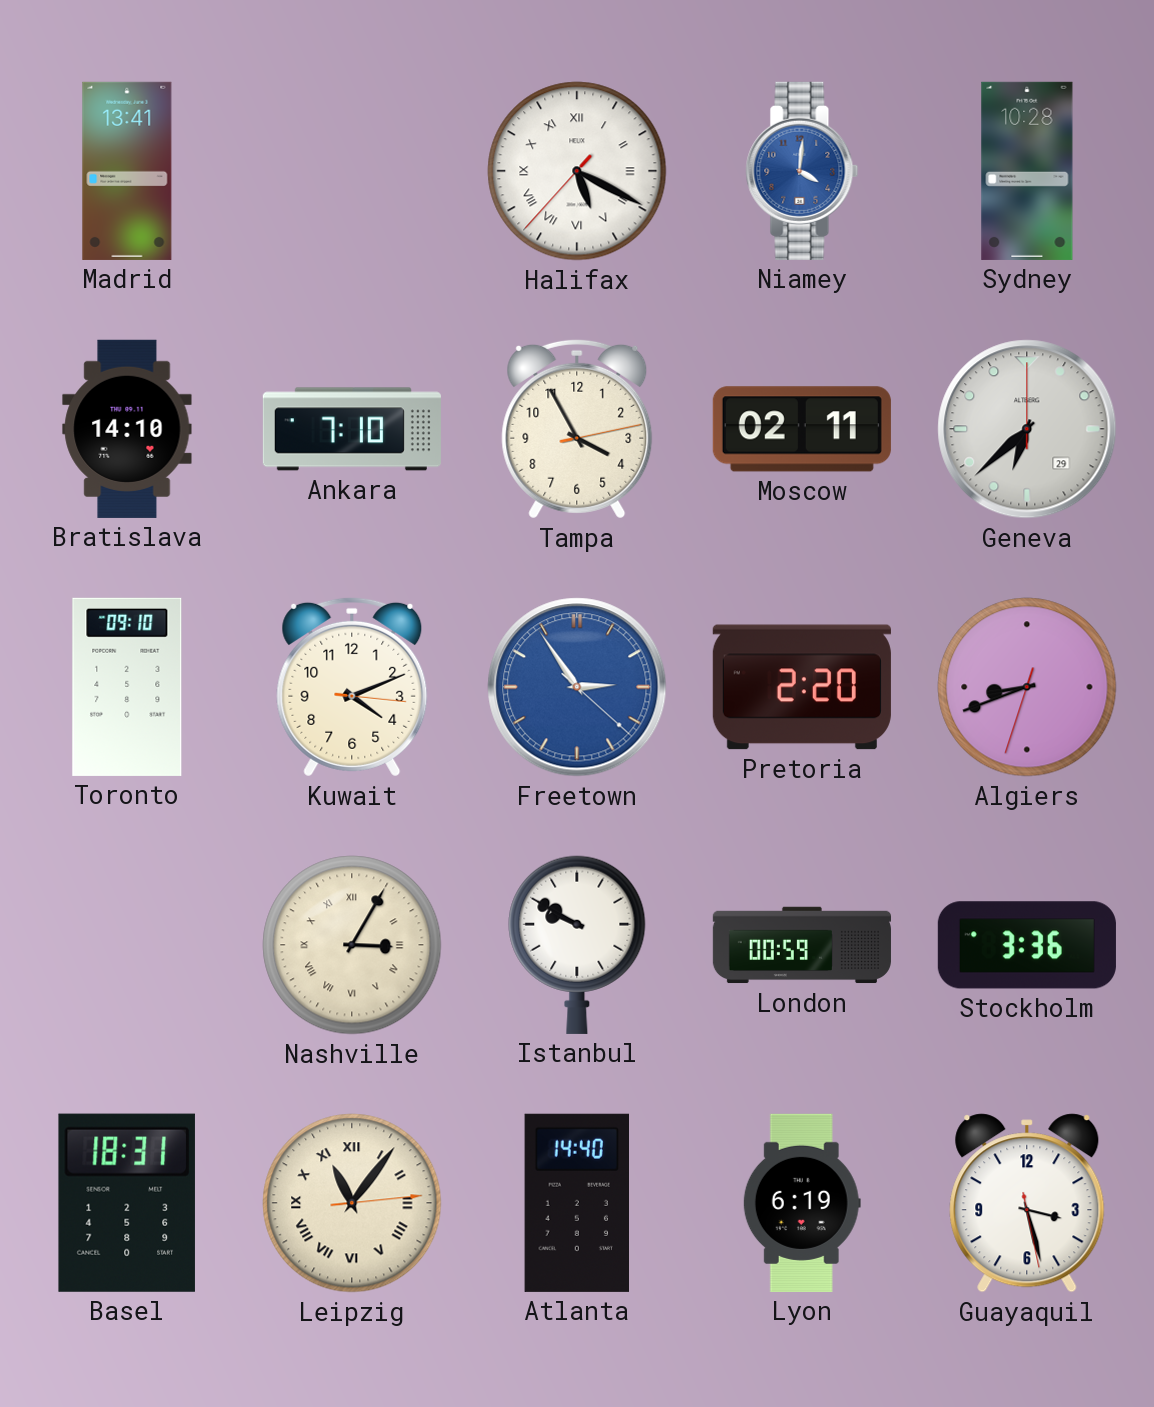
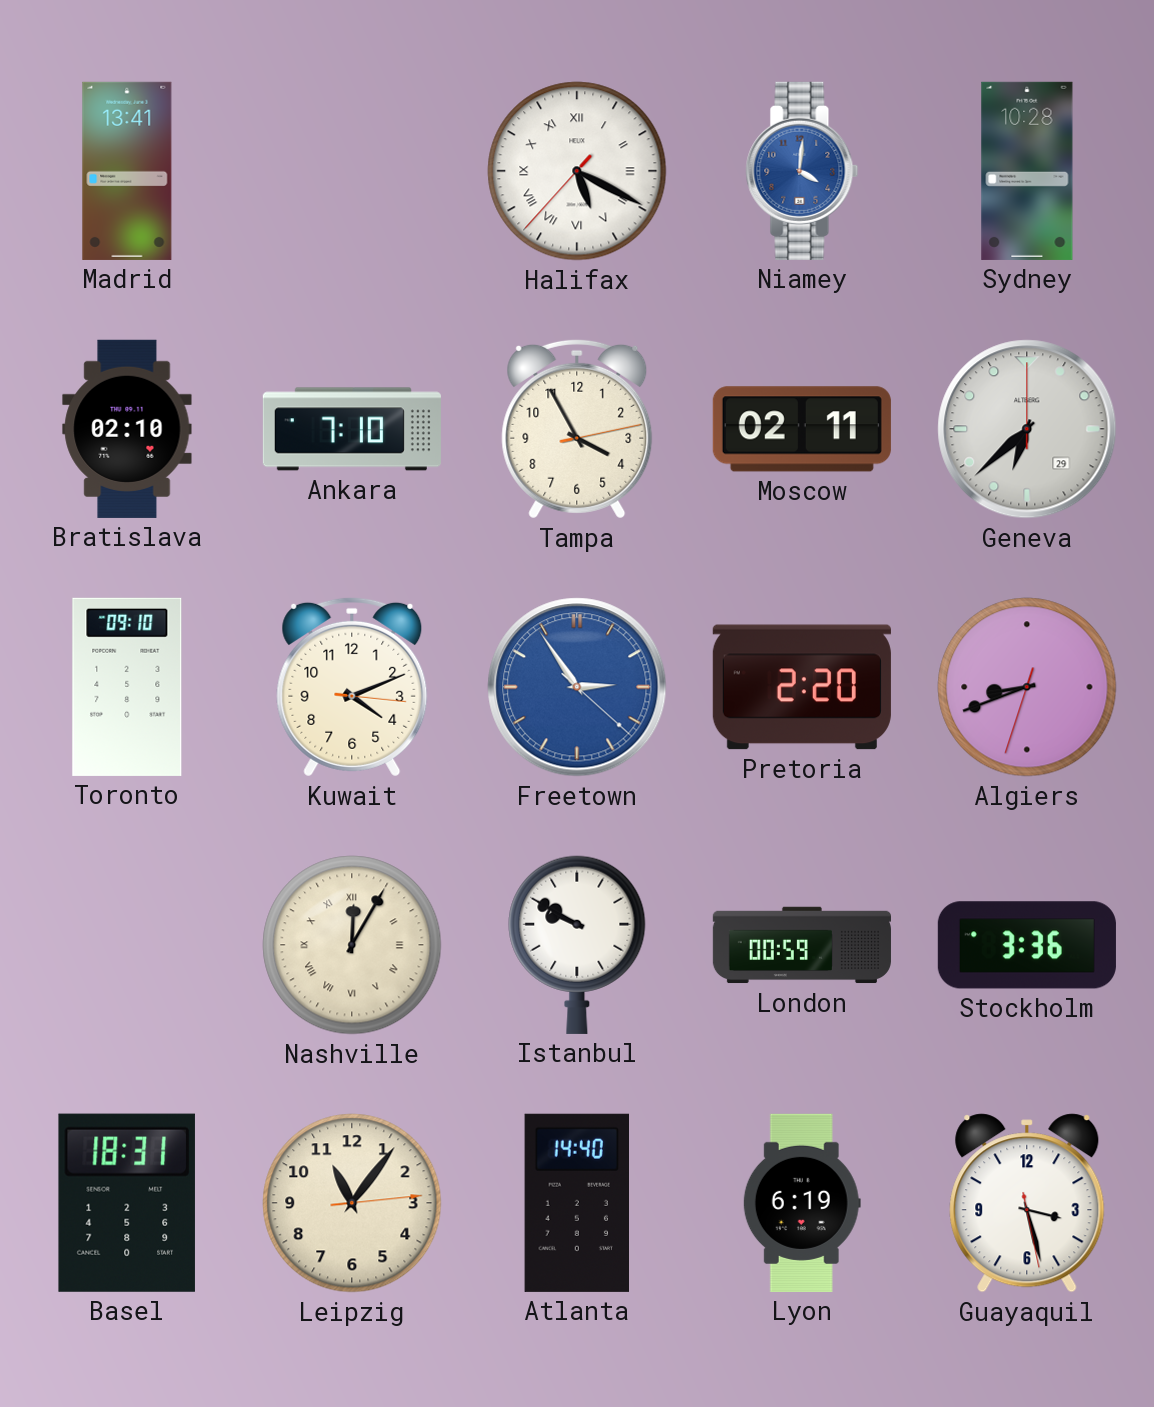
Bratislava: 14:10 -> 02:10 (127, 429)
Nashville: 3:05 -> 12:05 (352, 945)
Leipzig numerals: Roman -> Arabic (352, 1203)
